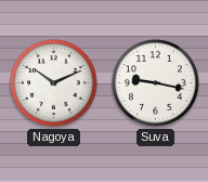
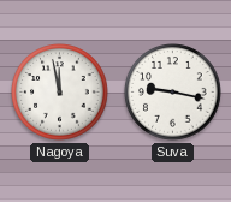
Nagoya: 10:11 -> 11:58 (60, 93)
